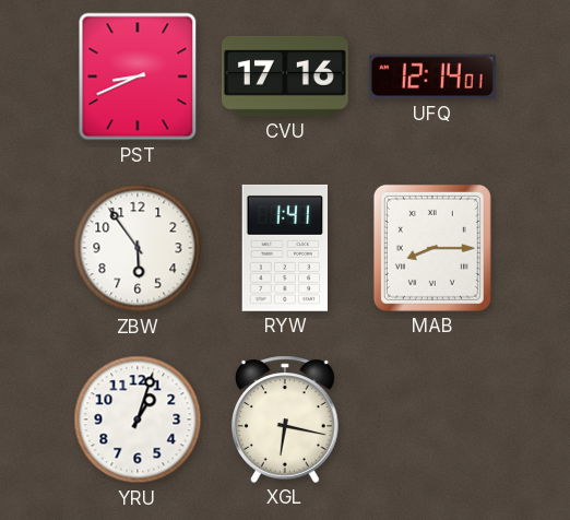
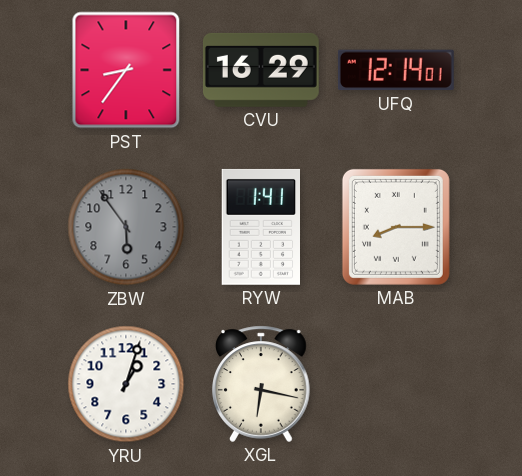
PST: 8:41 -> 8:36 (126, 70)
CVU: 17:16 -> 16:29 (261, 70)
ZBW dial: white -> grey (126, 227)
